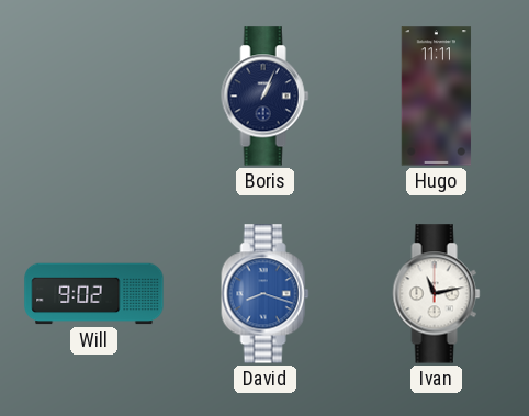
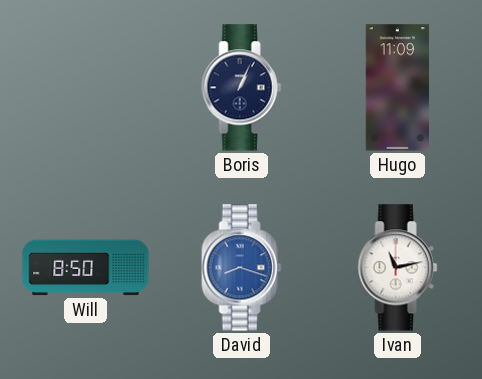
Hugo: 11:11 -> 11:09 (398, 88)
Will: 9:02 -> 8:50 (86, 268)
